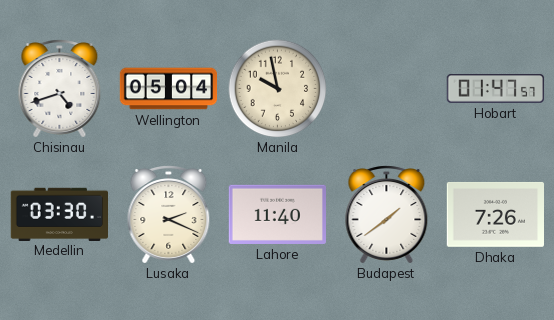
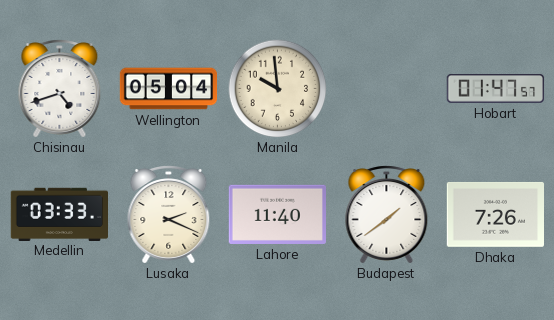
Manila: 9:58 -> 9:59 (278, 89)
Medellin: 03:30 -> 03:33 (59, 214)
